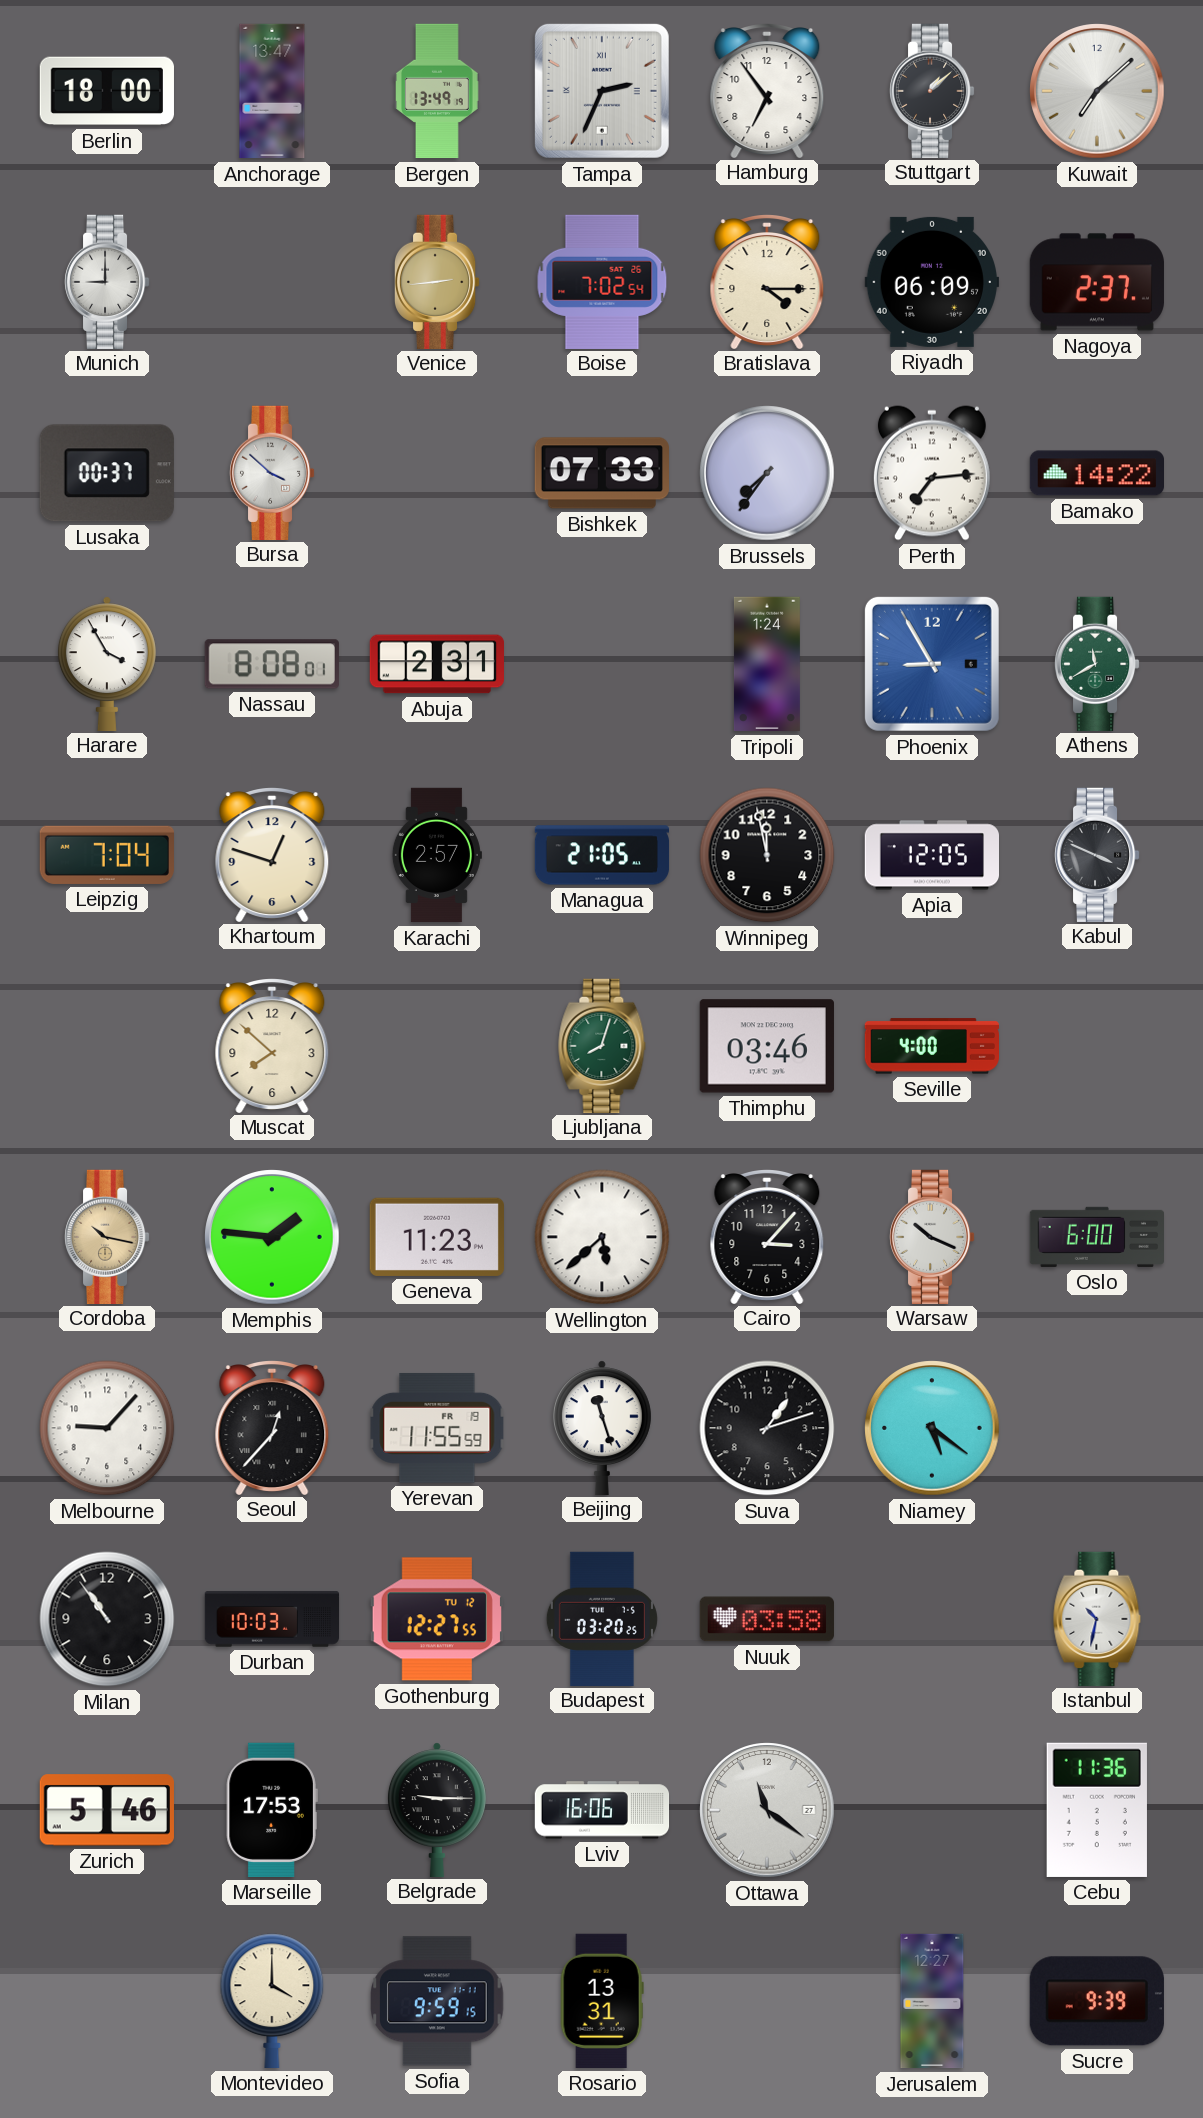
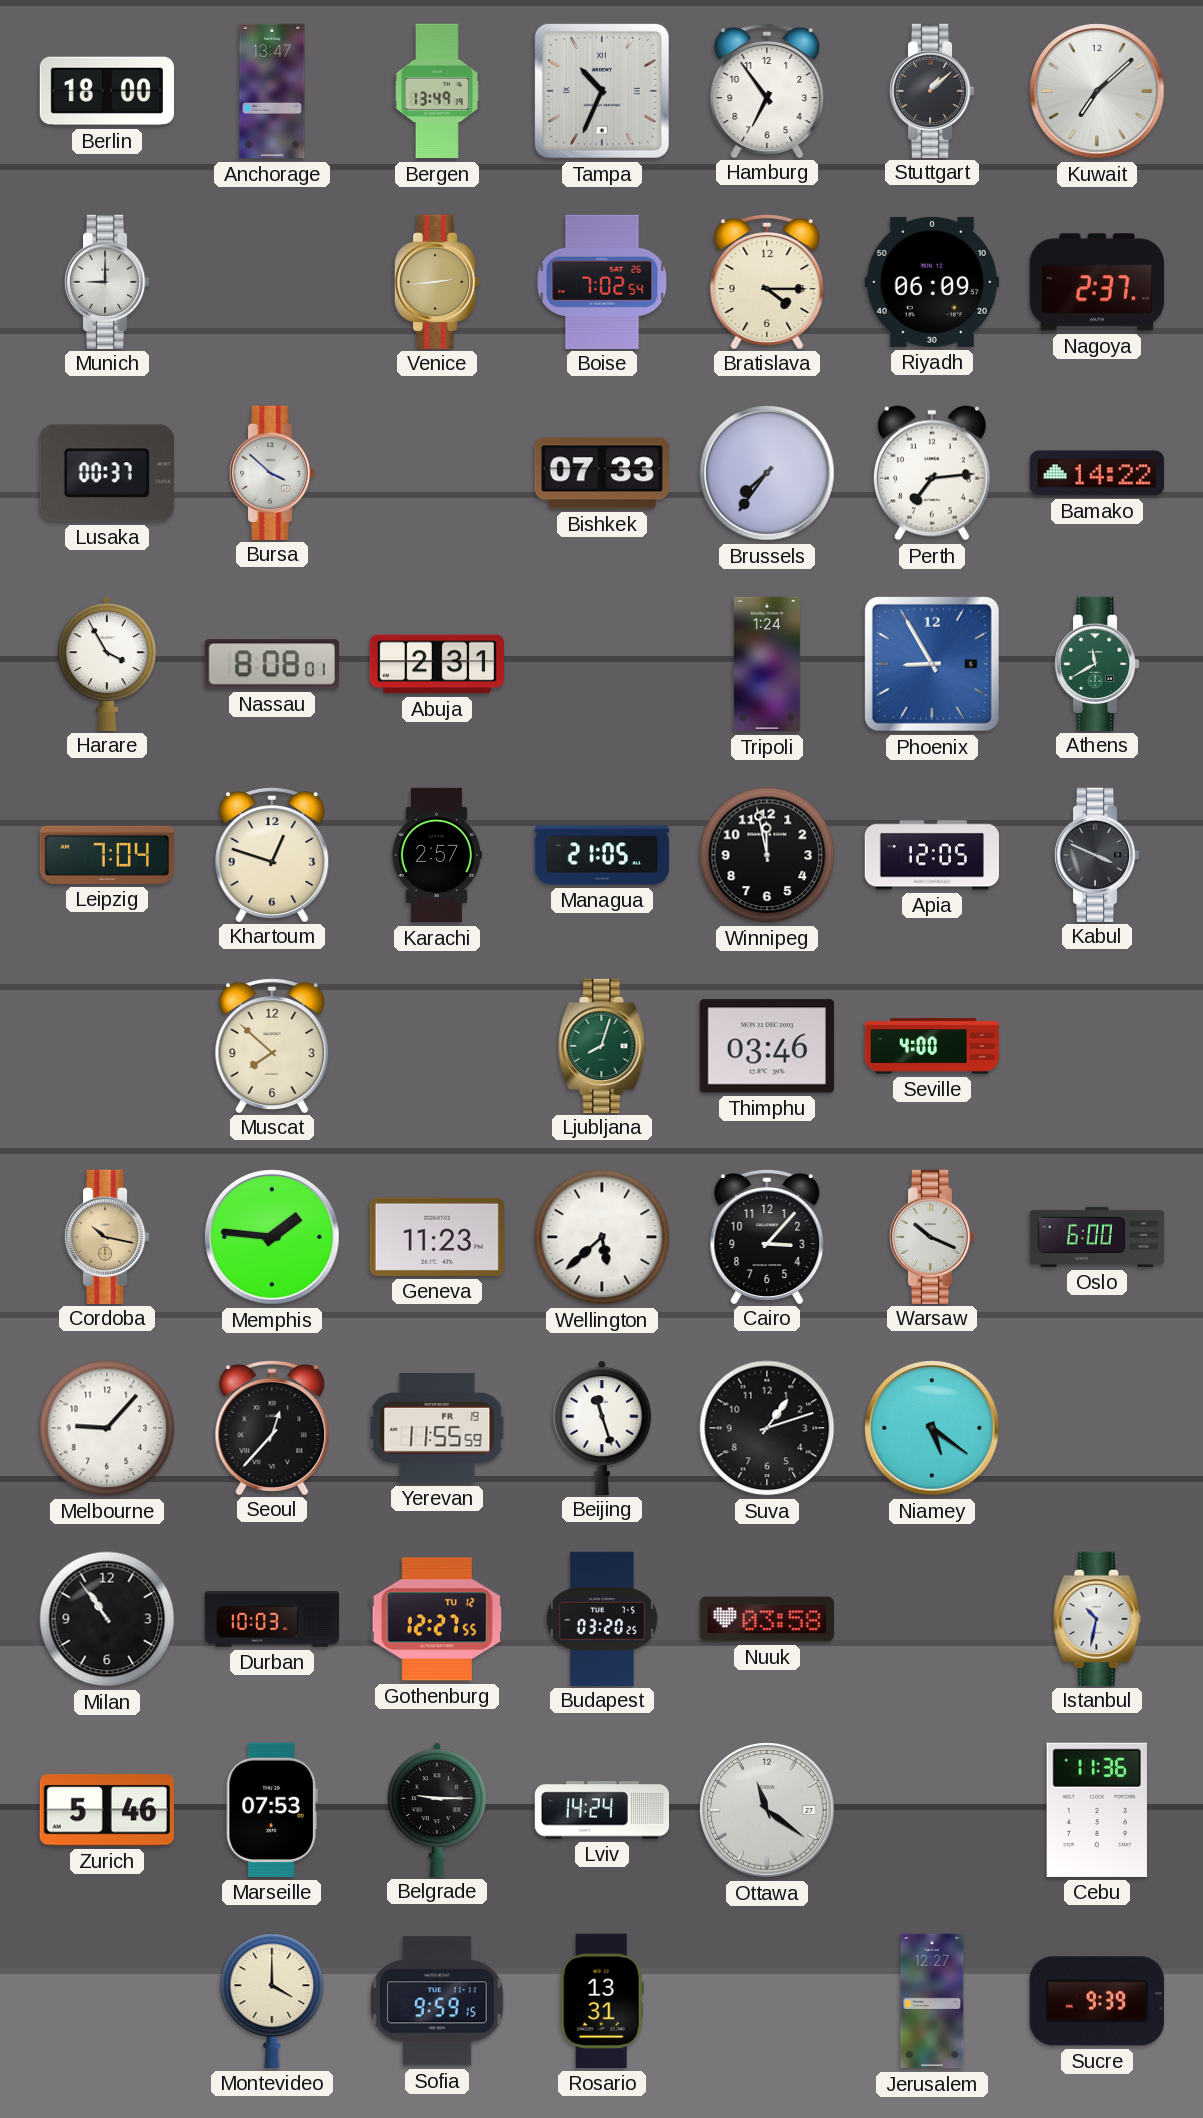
Tampa: 2:34 -> 10:34 (602, 91)
Marseille: 17:53 -> 07:53 (272, 1810)
Lviv: 16:06 -> 14:24 (602, 1810)
